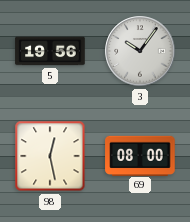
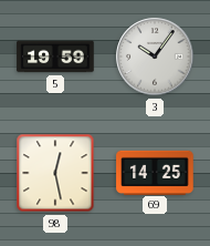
5: 19:56 -> 19:59 (55, 57)
69: 08:00 -> 14:25 (155, 172)
